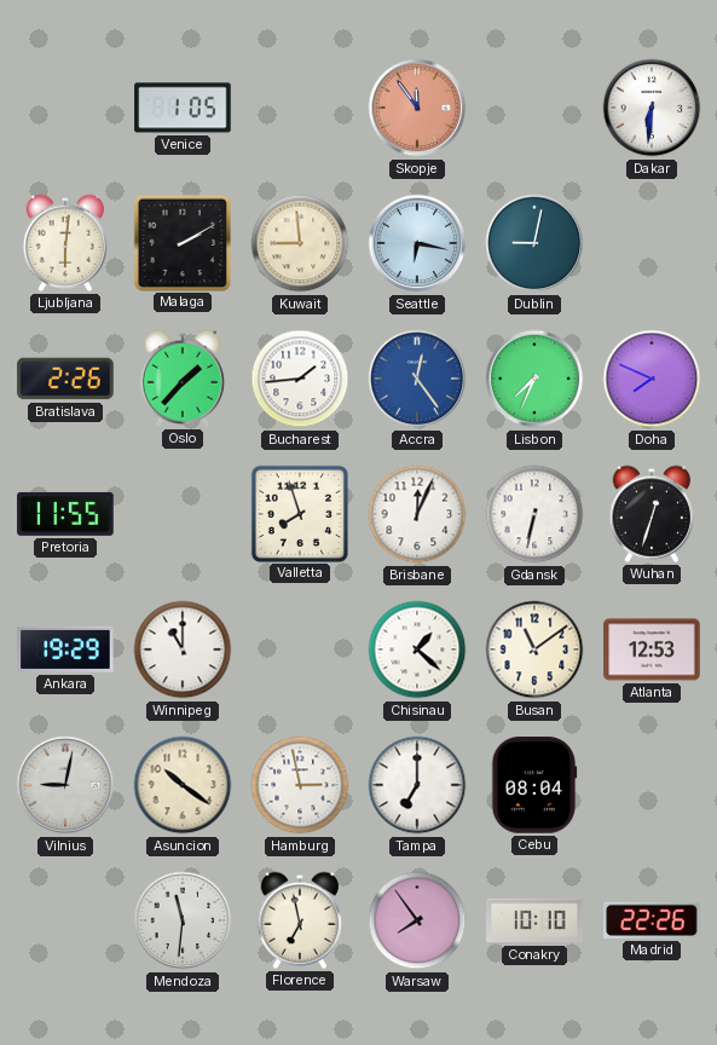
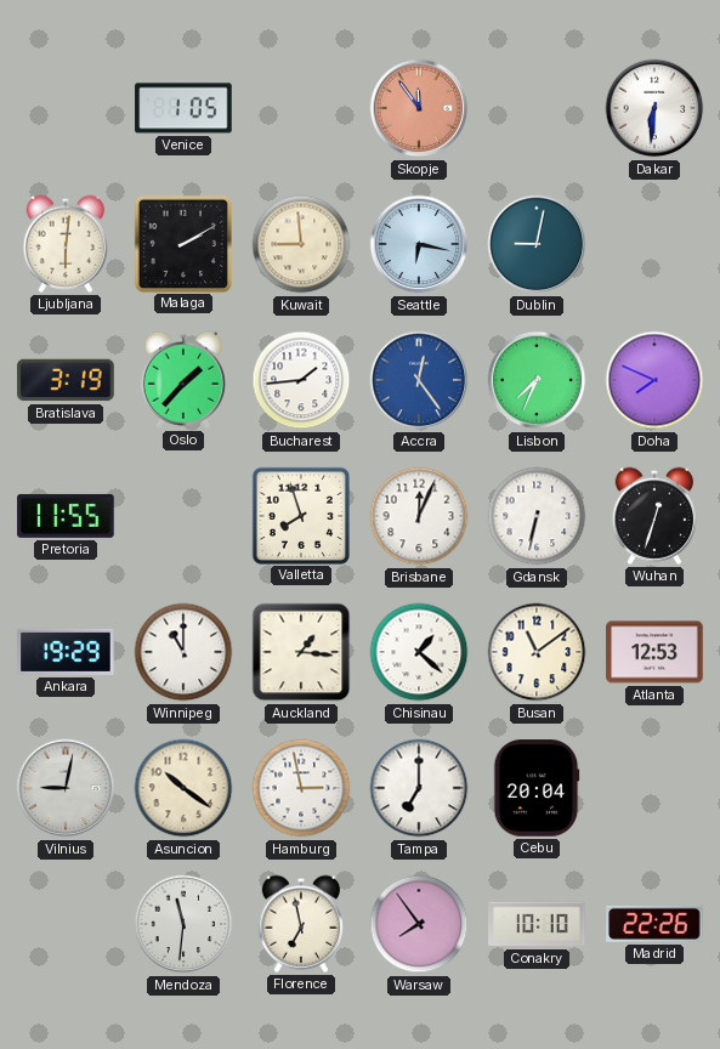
Bratislava: 2:26 -> 3:19 (66, 380)
Auckland: none -> 1:16 (301, 652)
Cebu: 08:04 -> 20:04 (537, 788)
